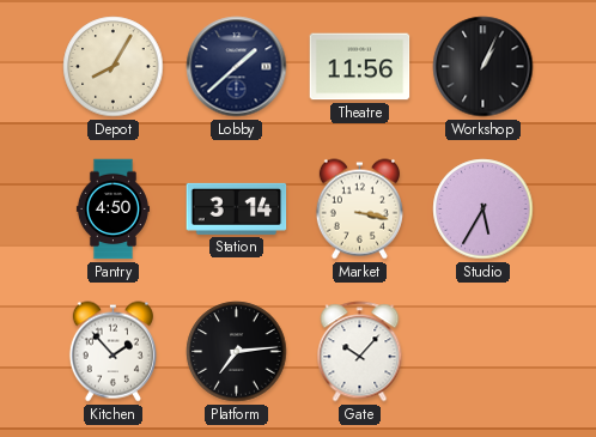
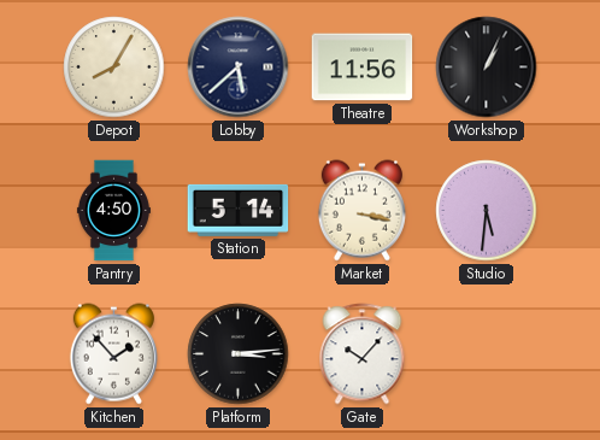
Lobby: 1:38 -> 5:38 (239, 68)
Station: 3:14 -> 5:14 (239, 210)
Studio: 5:35 -> 5:31 (487, 211)
Platform: 7:14 -> 3:14 (239, 354)
